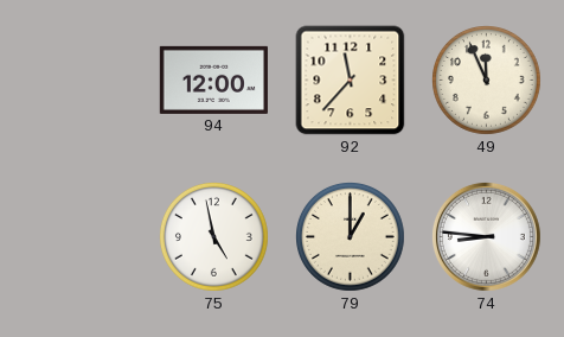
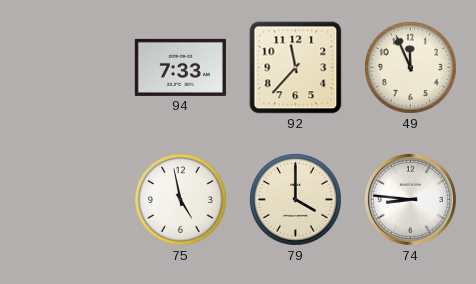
94: 12:00 -> 7:33 (180, 67)
79: 1:00 -> 4:00 (296, 200)
